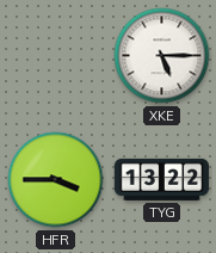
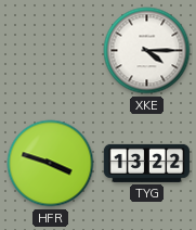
XKE: 5:15 -> 4:15 (147, 51)
HFR: 3:45 -> 3:48 (51, 164)
